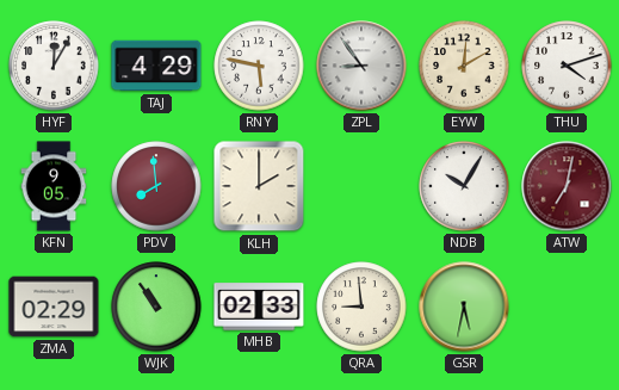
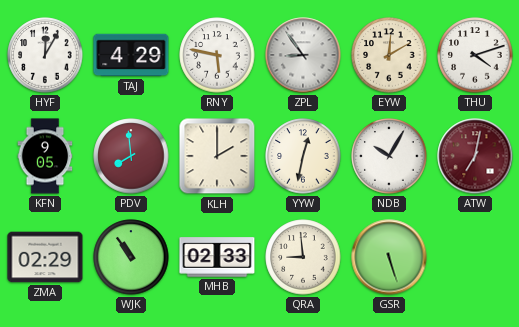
YYW: none -> 12:32 (303, 156)
GSR: 5:32 -> 5:27 (389, 257)
